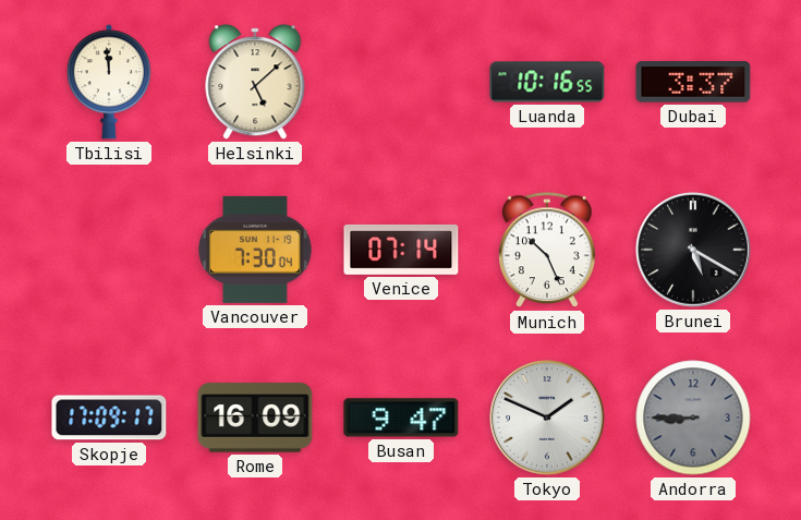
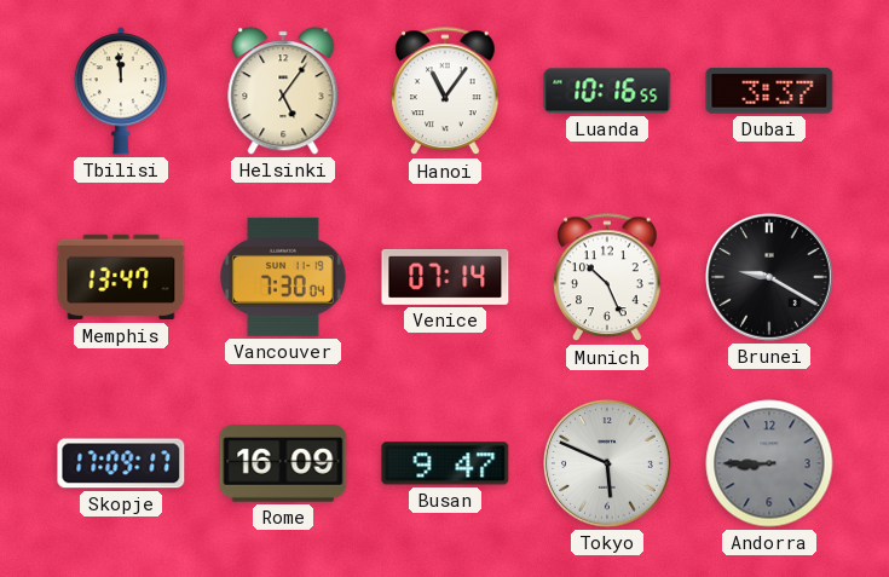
Helsinki: 5:08 -> 5:06 (283, 91)
Hanoi: none -> 11:06 (445, 92)
Memphis: none -> 13:47 (121, 277)
Brunei: 5:20 -> 9:20 (770, 278)
Tokyo: 1:49 -> 5:49 (608, 465)
